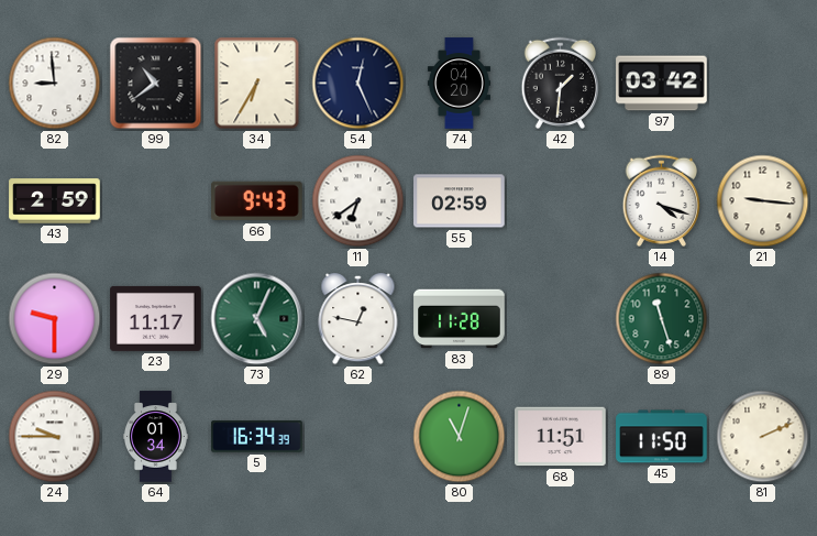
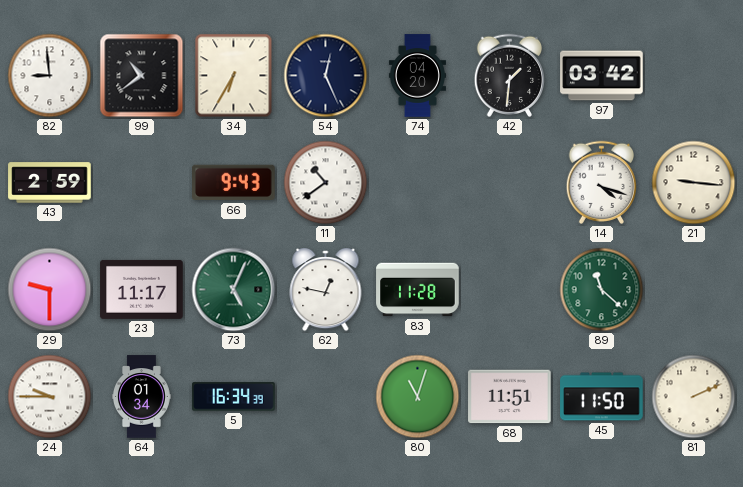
11: 6:39 -> 10:39 (326, 183)
55: 02:59 -> none (460, 201)
89: 11:27 -> 11:22 (602, 290)
